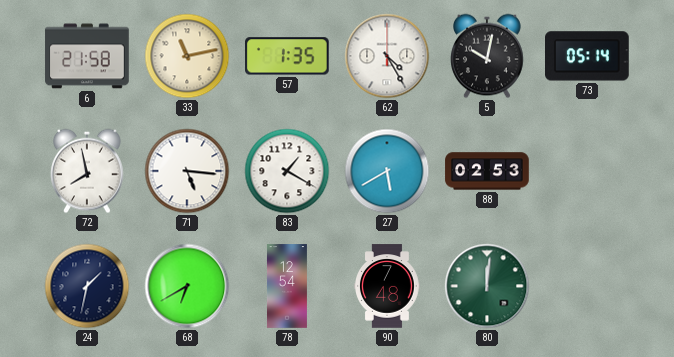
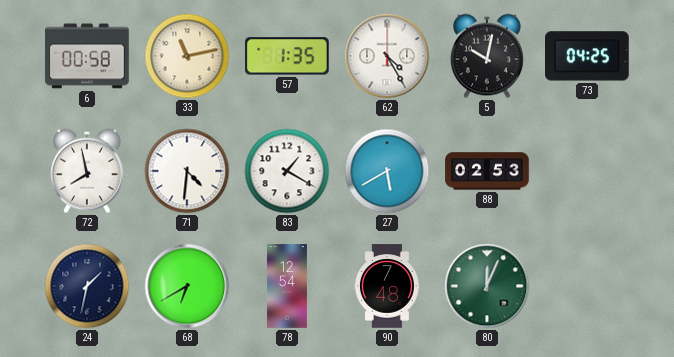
6: 21:58 -> 00:58 (87, 56)
73: 05:14 -> 04:25 (588, 56)
71: 5:16 -> 4:31 (187, 171)
80: 12:01 -> 12:04 (487, 286)
